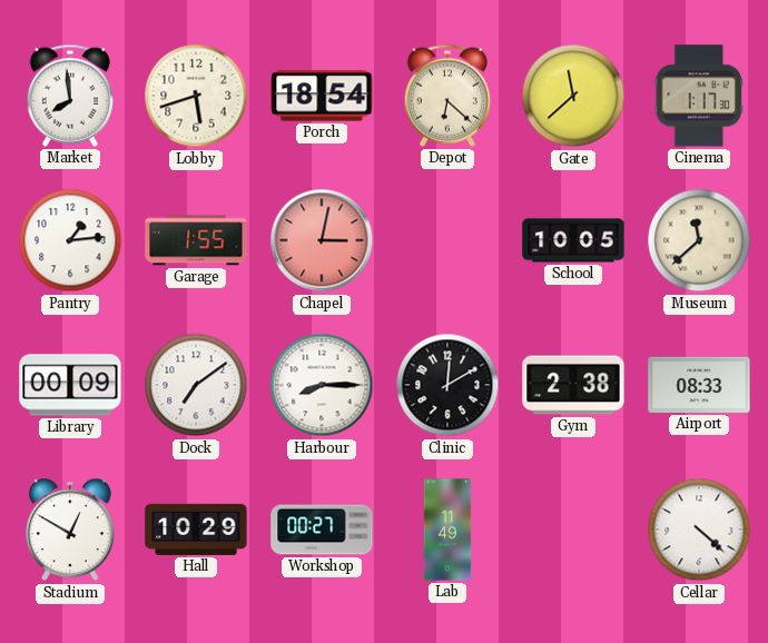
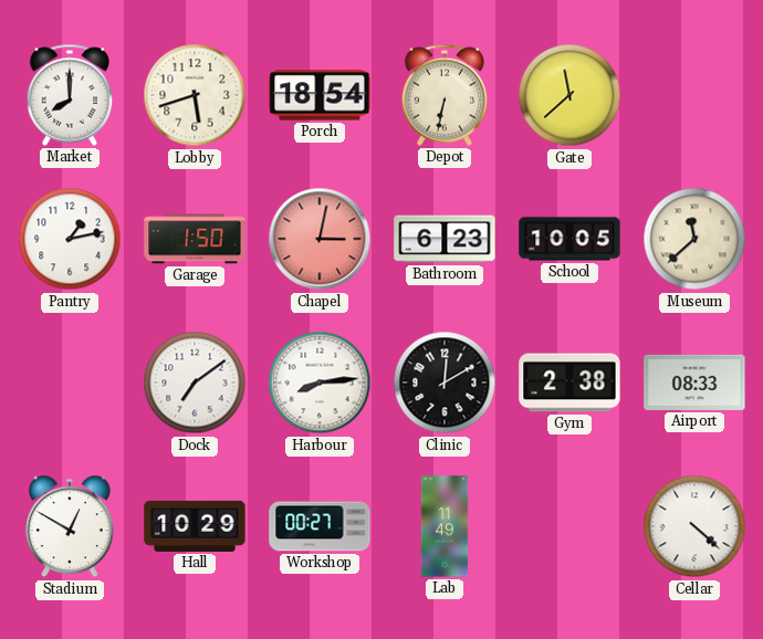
Market: 7:59 -> 8:00 (70, 95)
Depot: 6:22 -> 6:32 (445, 95)
Cinema: 1:17 -> none (698, 96)
Pantry: 1:14 -> 1:13 (70, 239)
Garage: 1:55 -> 1:50 (195, 239)
Bathroom: none -> 6:23 (445, 239)
Library: 00:09 -> none (70, 385)
Harbour: 8:15 -> 8:14 (320, 383)
